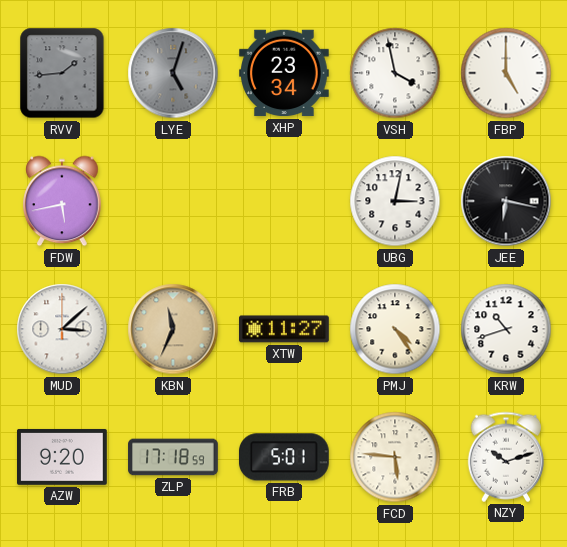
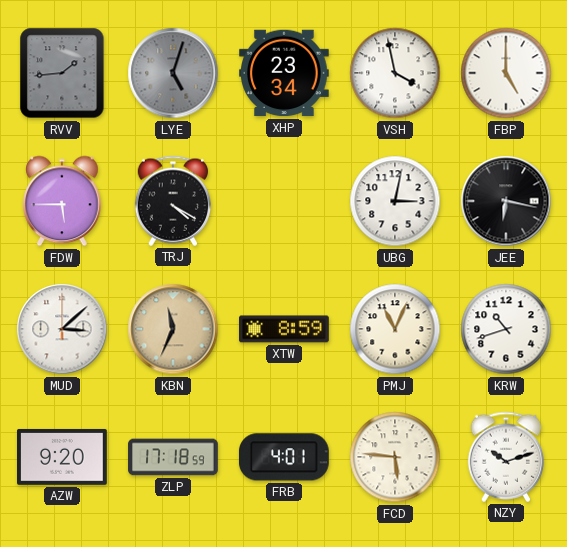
FDW: 5:43 -> 5:45 (62, 201)
TRJ: none -> 4:20 (172, 201)
XTW: 11:27 -> 8:59 (285, 329)
PMJ: 4:24 -> 11:04 (395, 329)
FRB: 5:01 -> 4:01 (284, 457)
